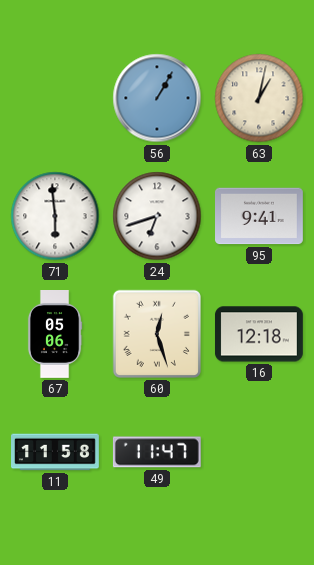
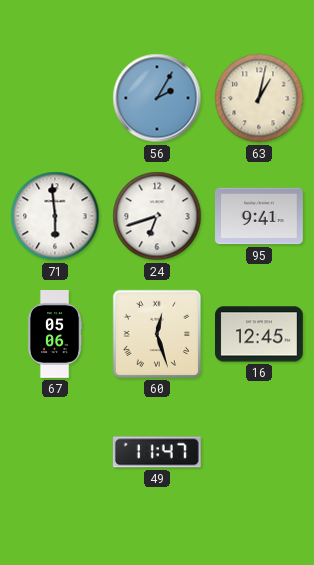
56: 1:05 -> 2:05 (157, 98)
16: 12:18 -> 12:45 (259, 334)
11: 11:58 -> none (56, 452)
